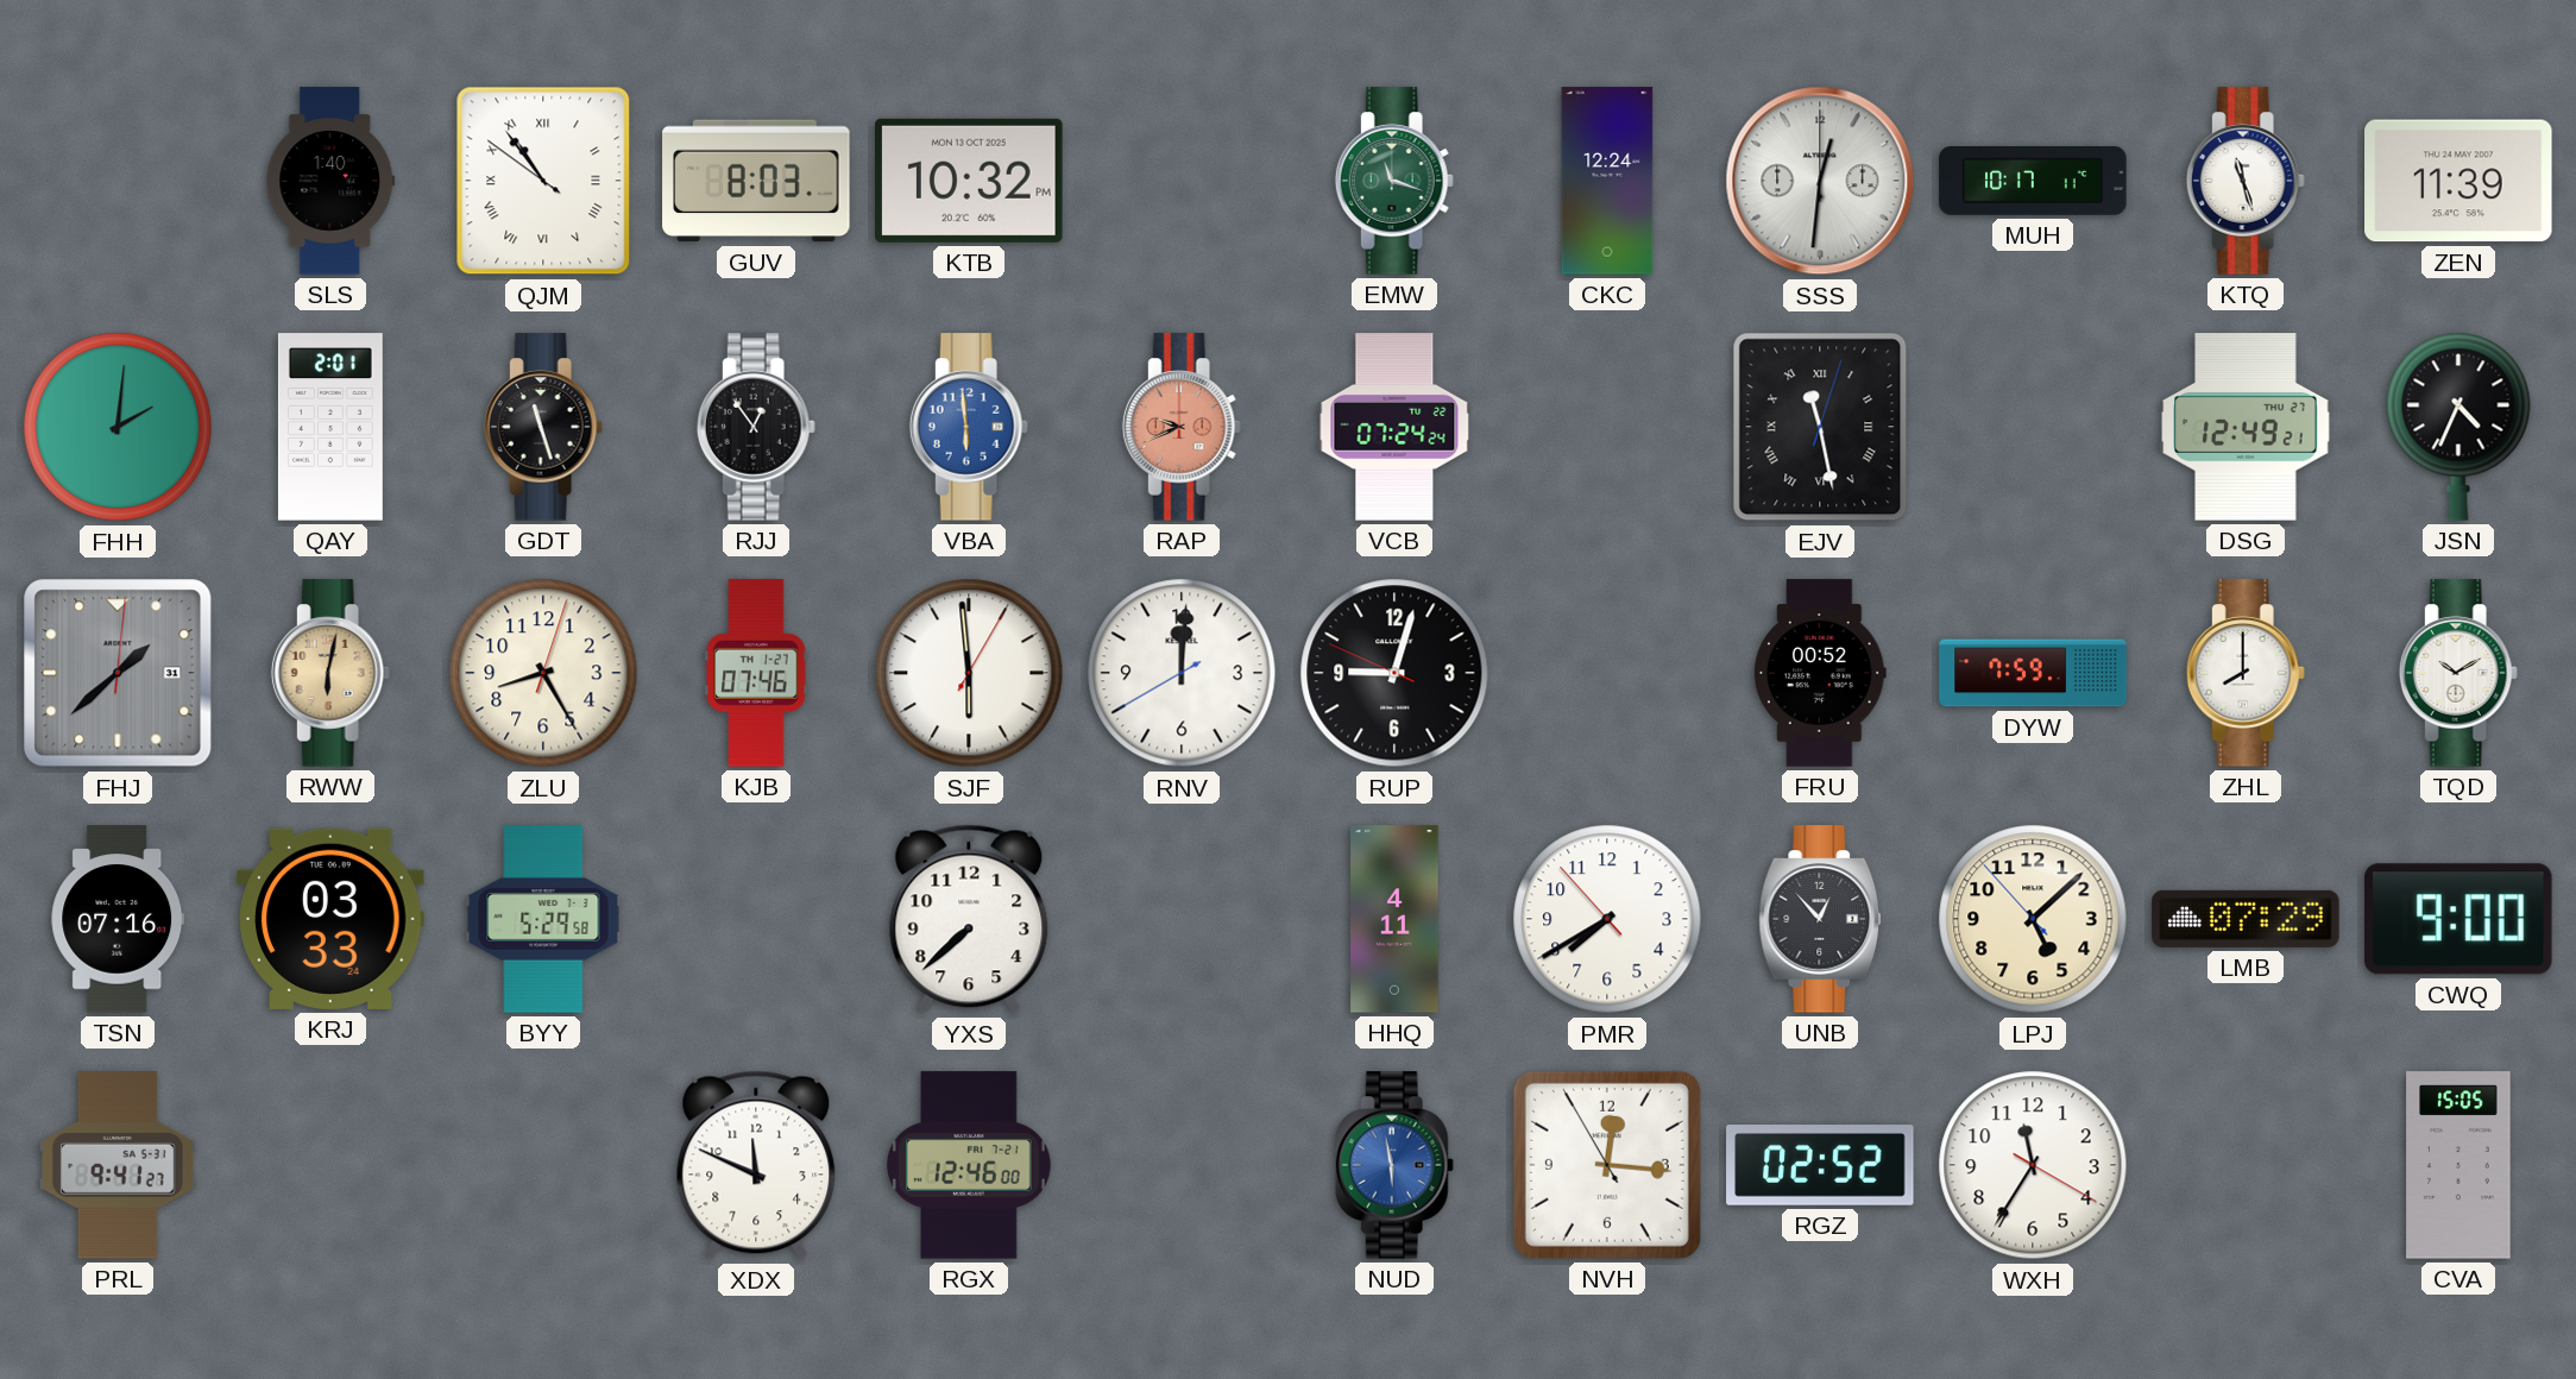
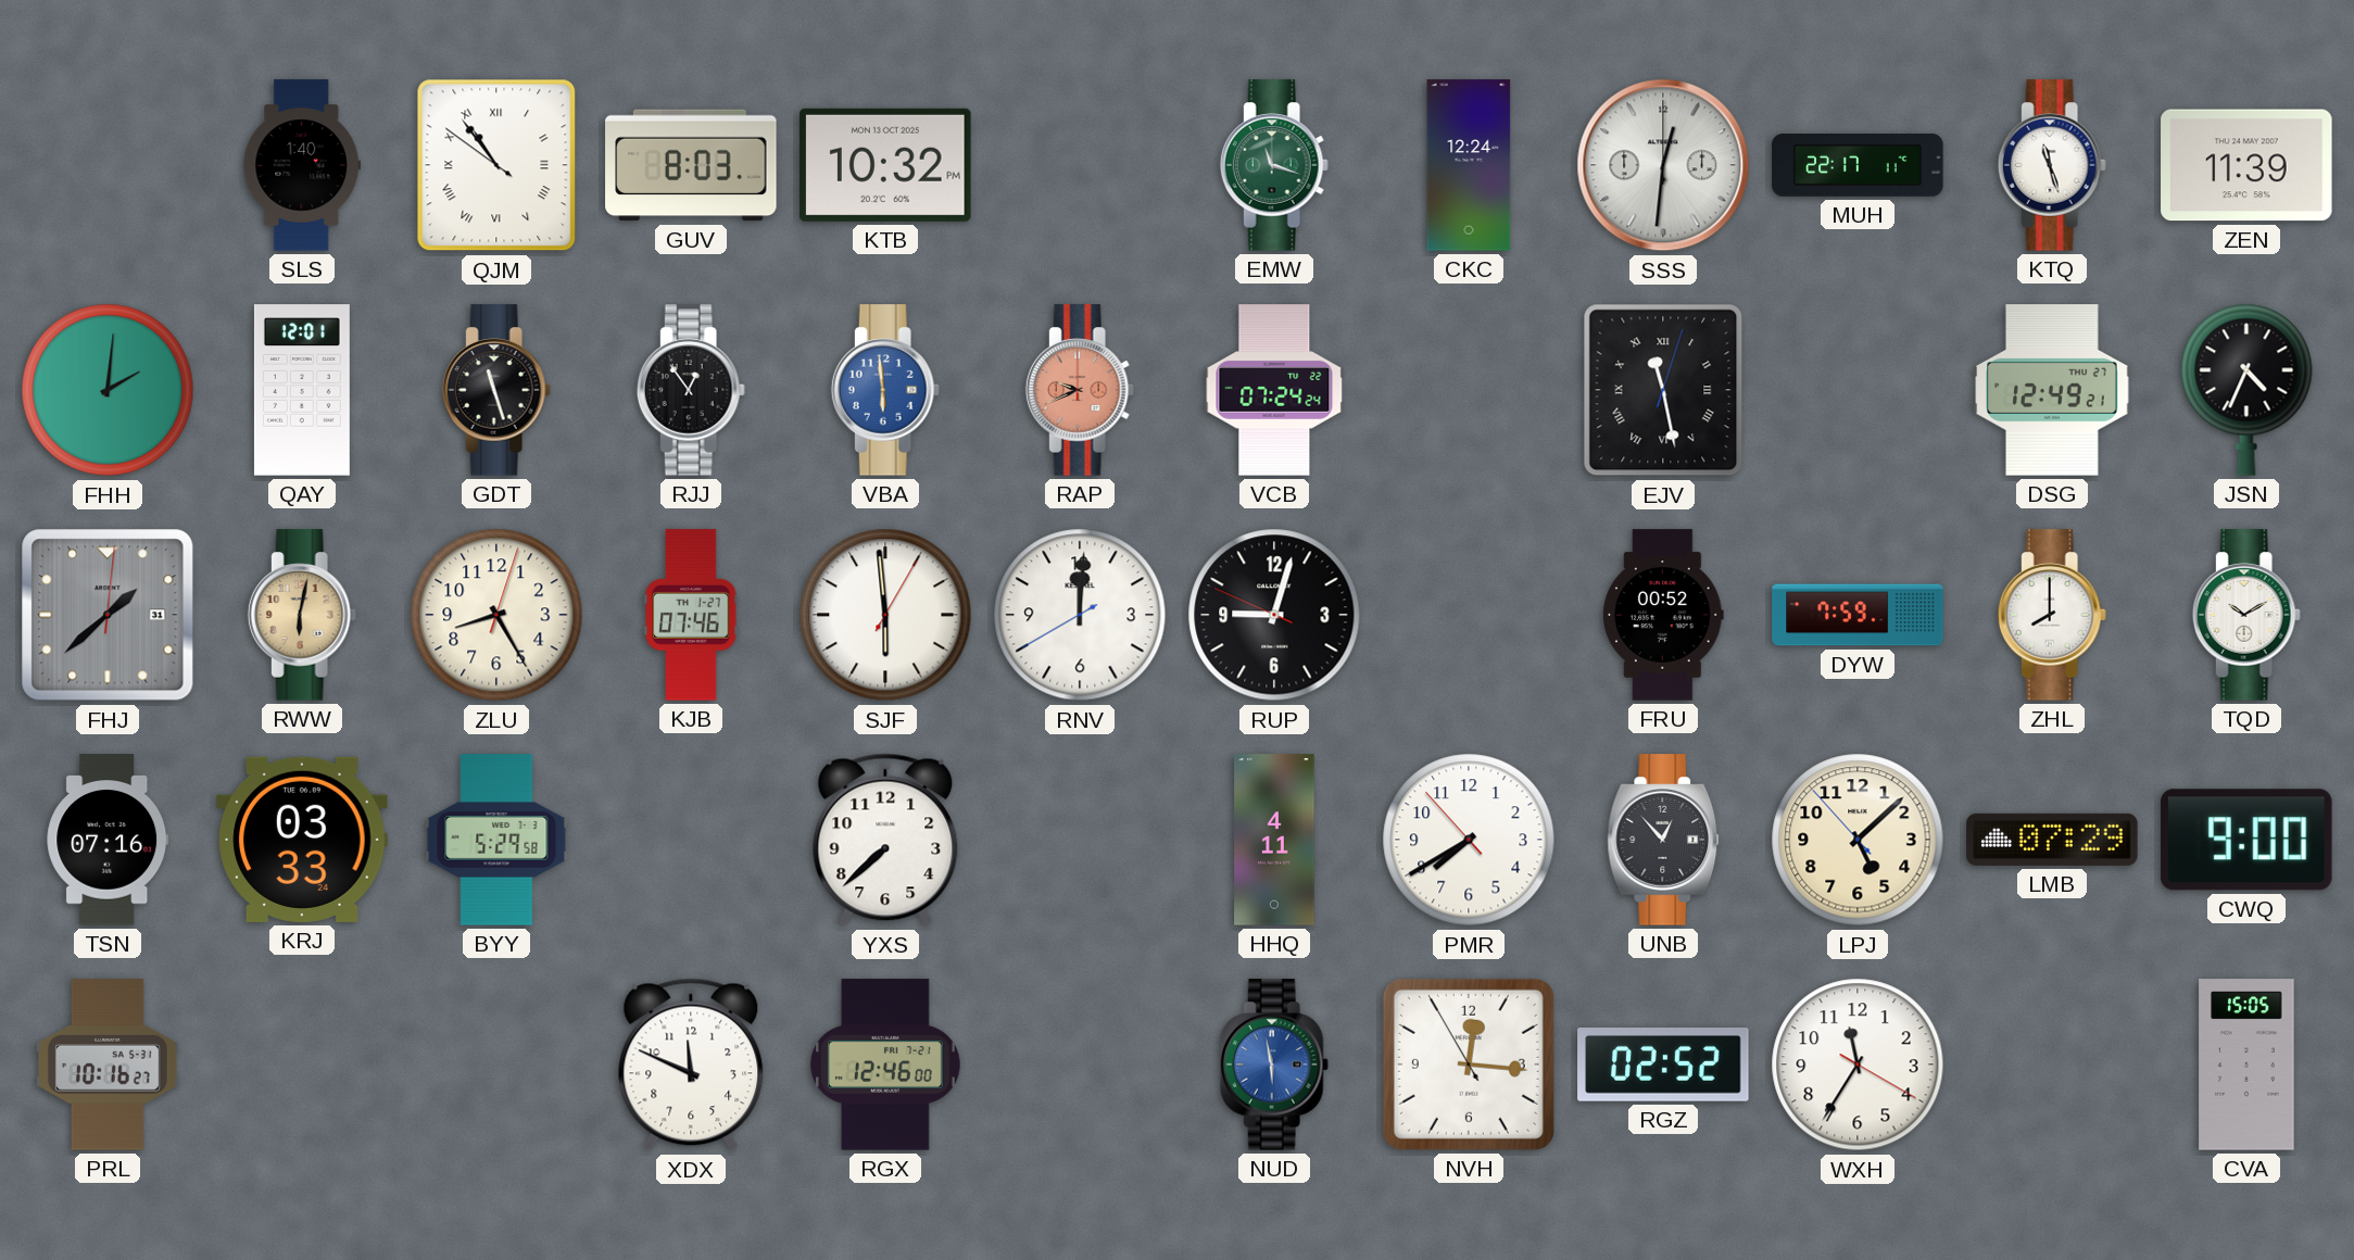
MUH: 10:17 -> 22:17 (1858, 166)
QAY: 2:01 -> 12:01 (302, 390)
PRL: 9:41 -> 10:16 (109, 1064)
